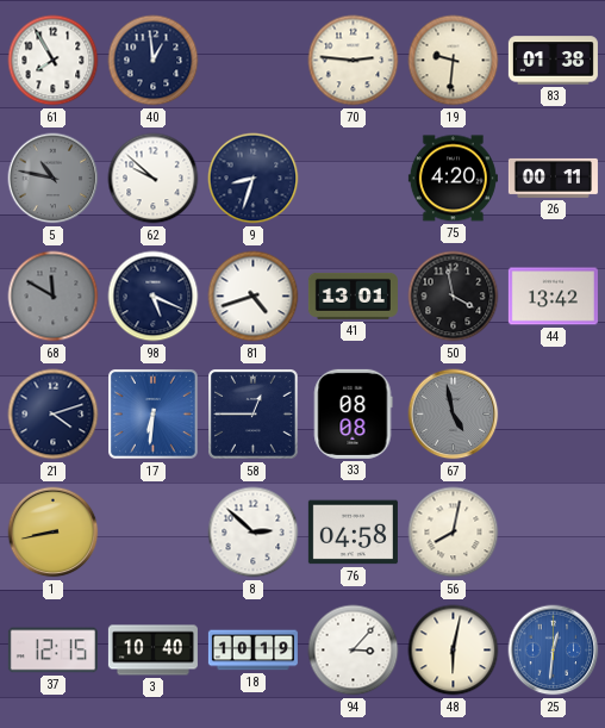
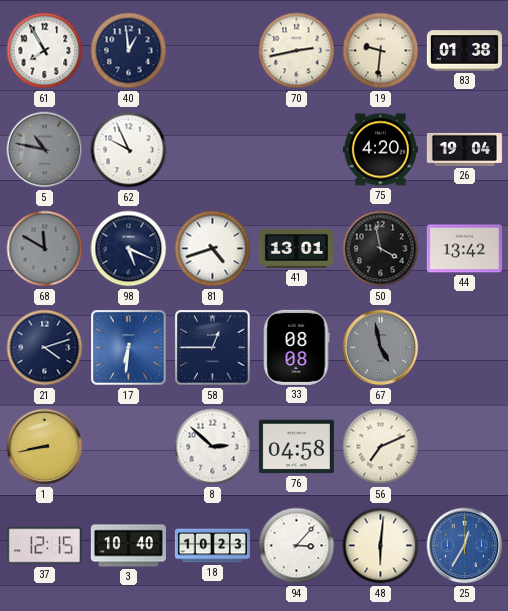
70: 2:46 -> 2:43 (297, 51)
62: 9:52 -> 9:56 (129, 150)
9: 8:33 -> none (254, 179)
26: 00:11 -> 19:04 (464, 149)
56: 8:02 -> 7:11 (381, 447)
18: 10:19 -> 10:23 (212, 546)
48: 6:02 -> 6:01 (381, 546)
25: 12:31 -> 12:35 (465, 546)
